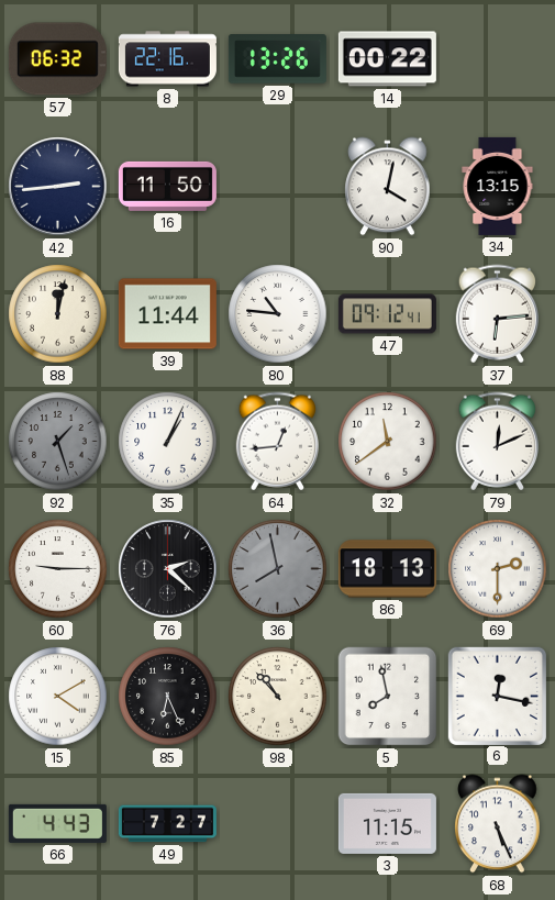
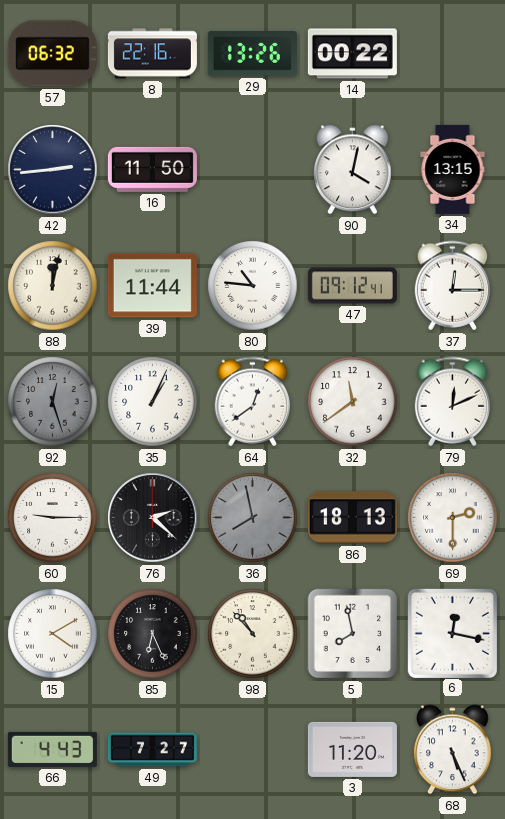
37: 6:14 -> 12:15 (452, 286)
92: 1:27 -> 12:27 (53, 402)
64: 12:44 -> 12:39 (252, 402)
3: 11:15 -> 11:20 (352, 749)
